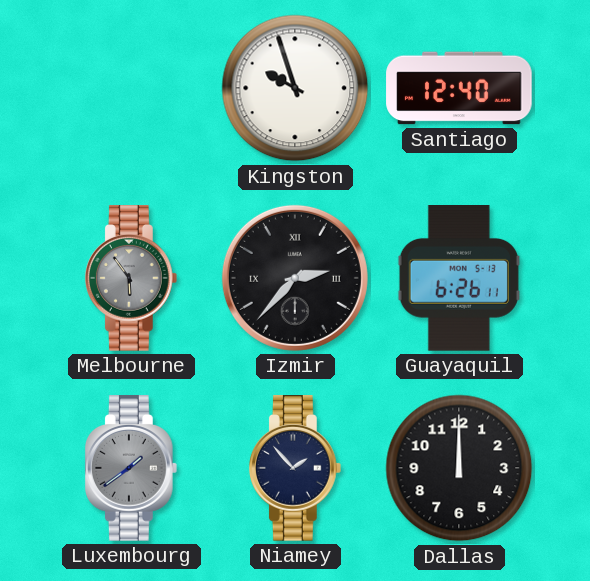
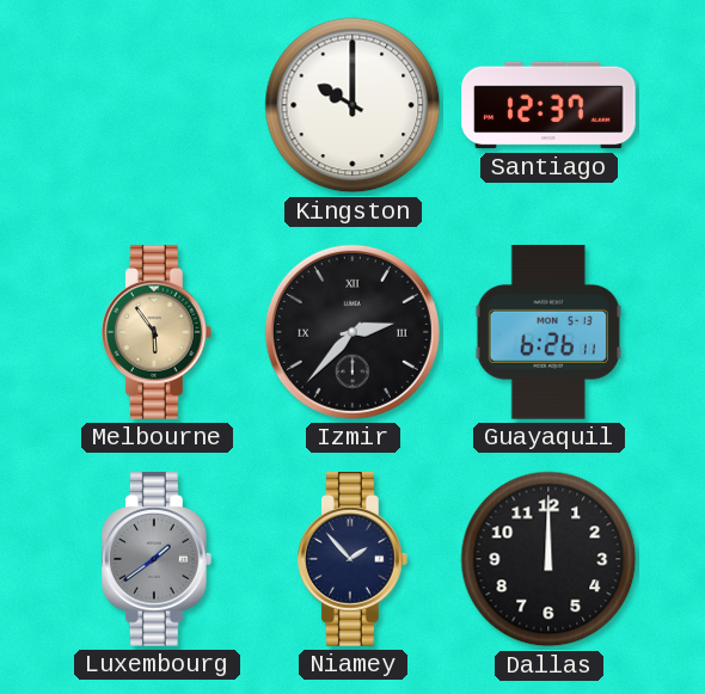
Kingston: 9:57 -> 10:00 (352, 105)
Santiago: 12:40 -> 12:37 (548, 105)
Melbourne dial: grey -> champagne (157, 332)
